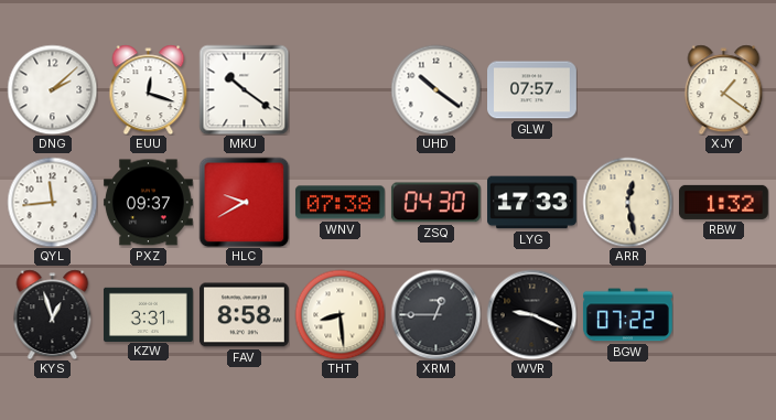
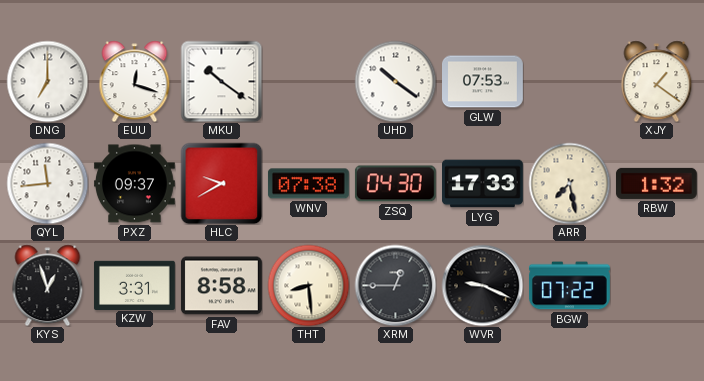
DNG: 2:08 -> 7:00 (47, 81)
GLW: 07:57 -> 07:53 (483, 82)
ARR: 12:28 -> 7:28 (569, 183)
